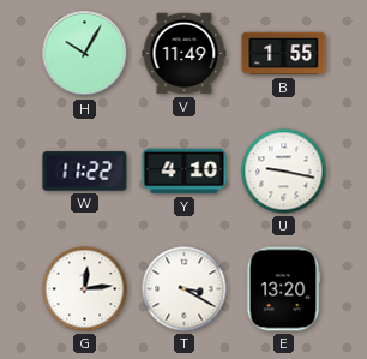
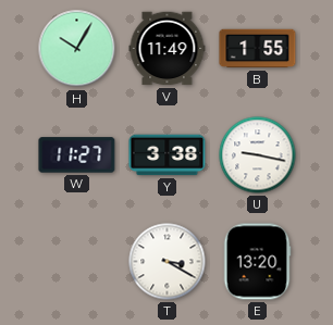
W: 11:22 -> 11:27 (77, 155)
Y: 4:10 -> 3:38 (168, 155)
G: 12:14 -> none (85, 289)
